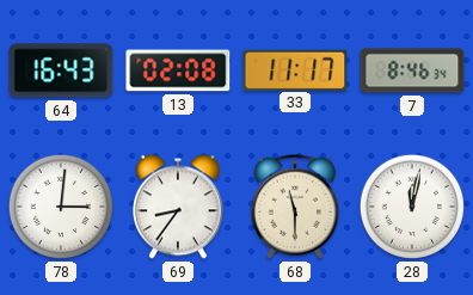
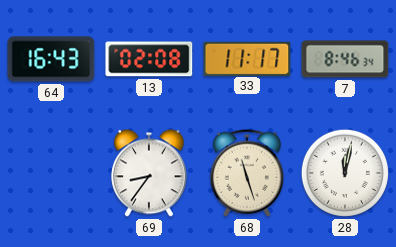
78: 3:01 -> none (61, 207)
68: 11:30 -> 11:27 (247, 173)
